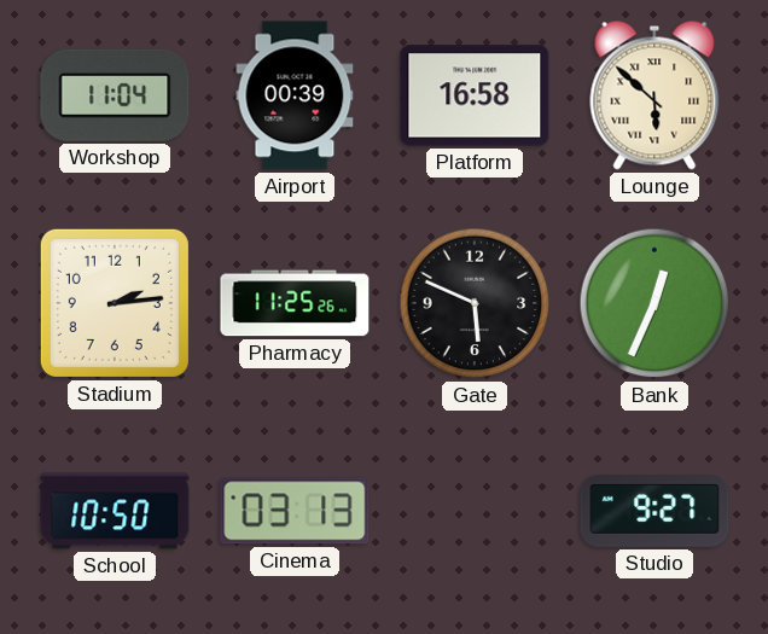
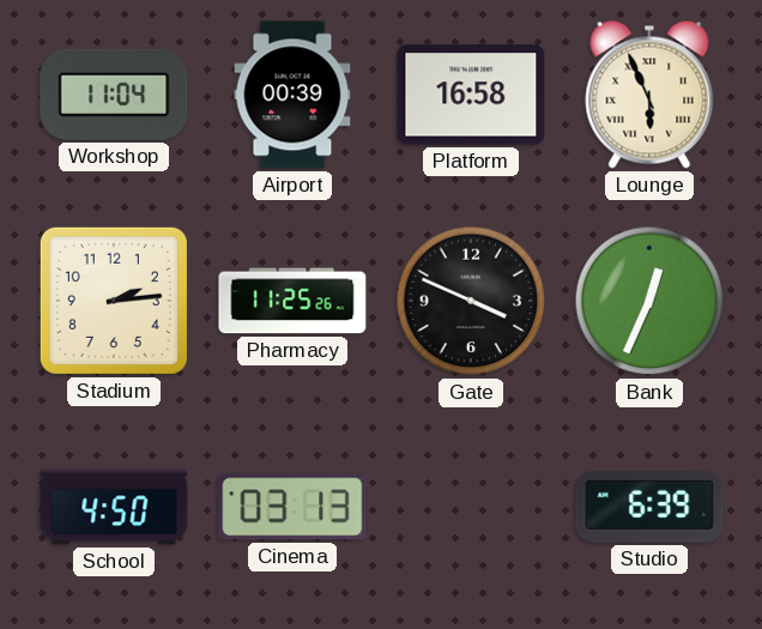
Lounge: 5:52 -> 5:56 (649, 95)
Gate: 5:49 -> 3:49 (471, 301)
School: 10:50 -> 4:50 (114, 507)
Studio: 9:27 -> 6:39 (649, 507)
